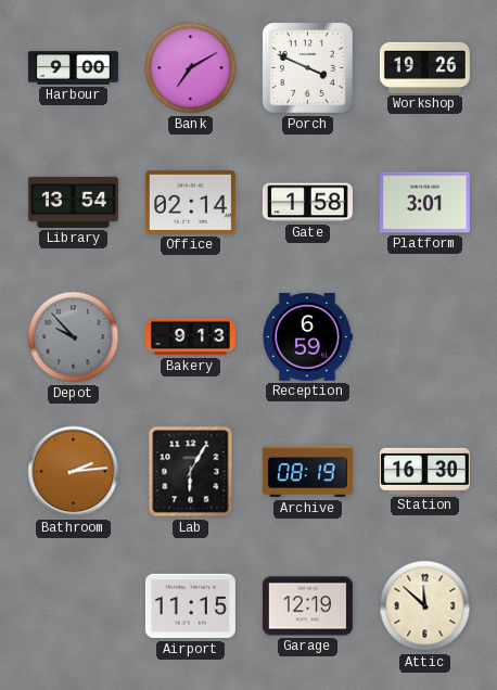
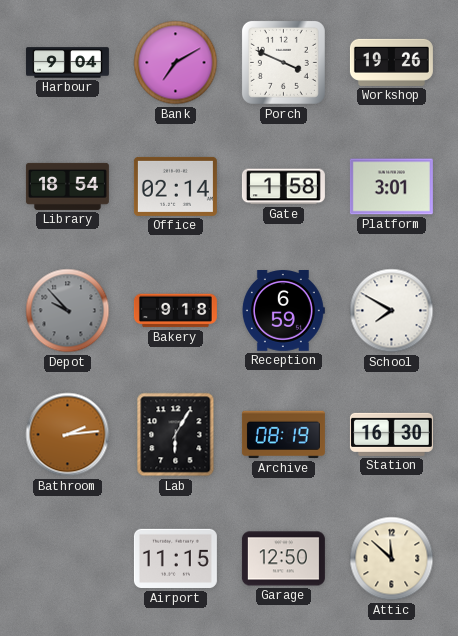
Harbour: 9:00 -> 9:04 (67, 63)
Library: 13:54 -> 18:54 (67, 186)
Bakery: 9:13 -> 9:18 (175, 311)
School: none -> 7:50 (392, 311)
Garage: 12:19 -> 12:50 (283, 559)
